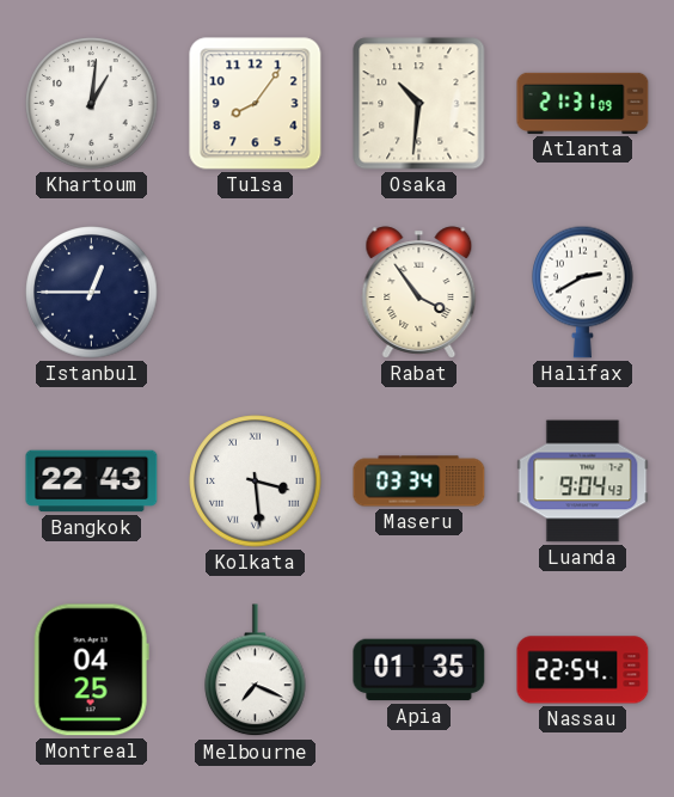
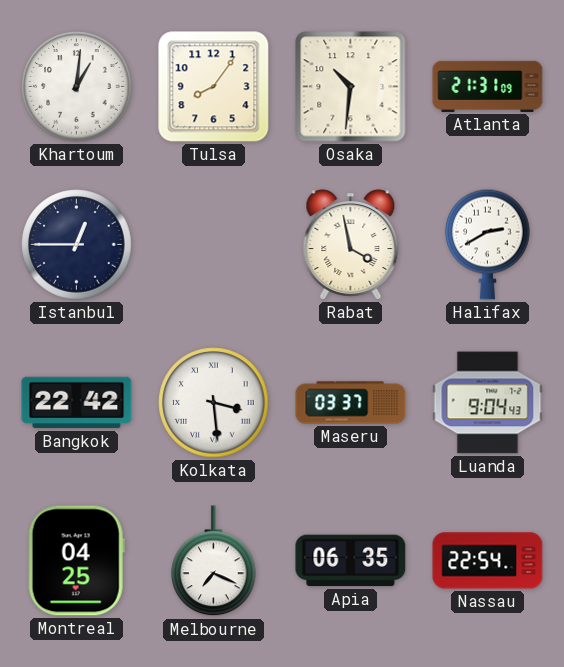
Rabat: 3:54 -> 3:58 (351, 245)
Bangkok: 22:43 -> 22:42 (77, 403)
Maseru: 03:34 -> 03:37 (351, 403)
Apia: 01:35 -> 06:35 (351, 561)
